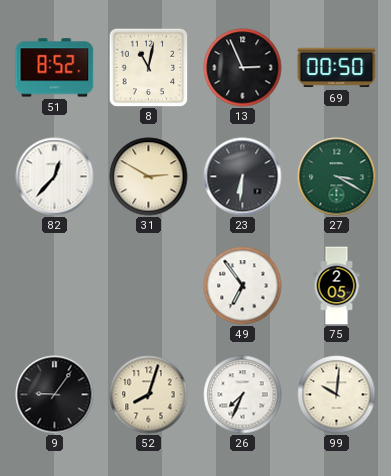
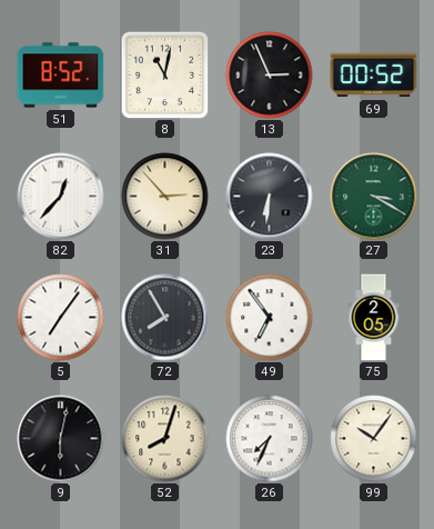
69: 00:50 -> 00:52 (374, 76)
31: 2:50 -> 2:53 (165, 197)
5: none -> 7:06 (61, 318)
72: none -> 7:55 (165, 318)
9: 9:06 -> 6:02 (61, 439)
99: 10:01 -> 10:06 (374, 439)
